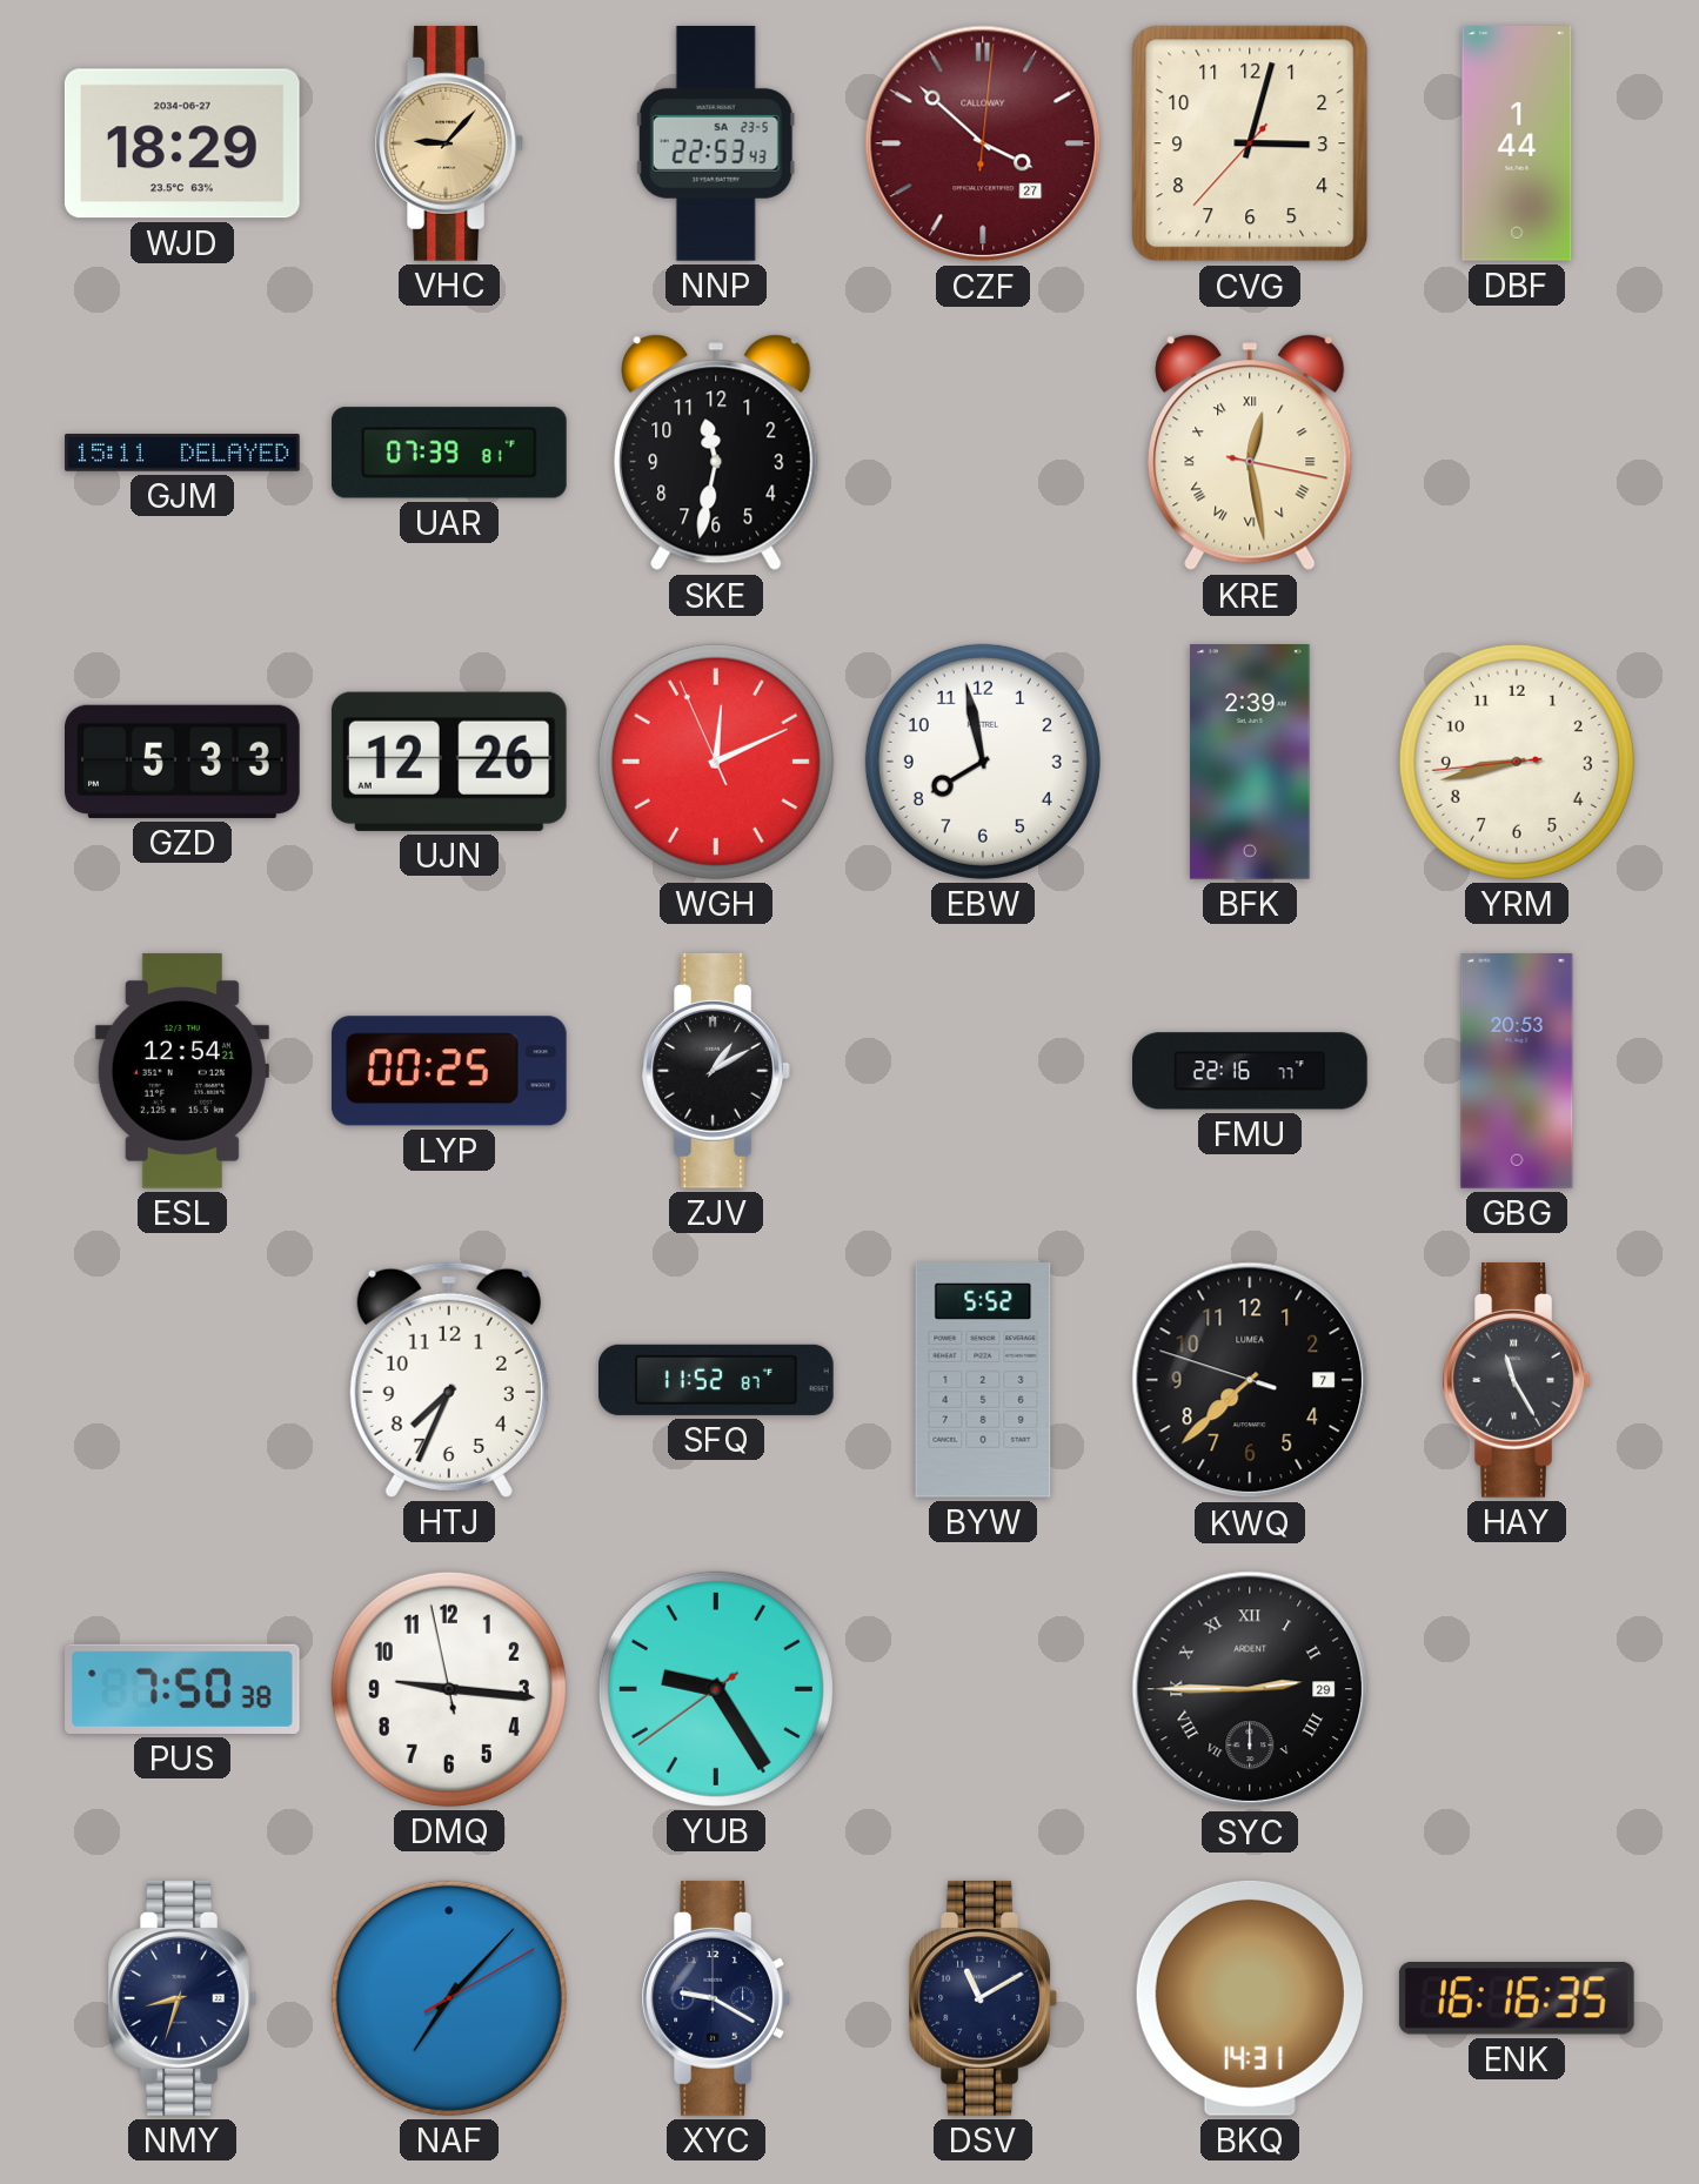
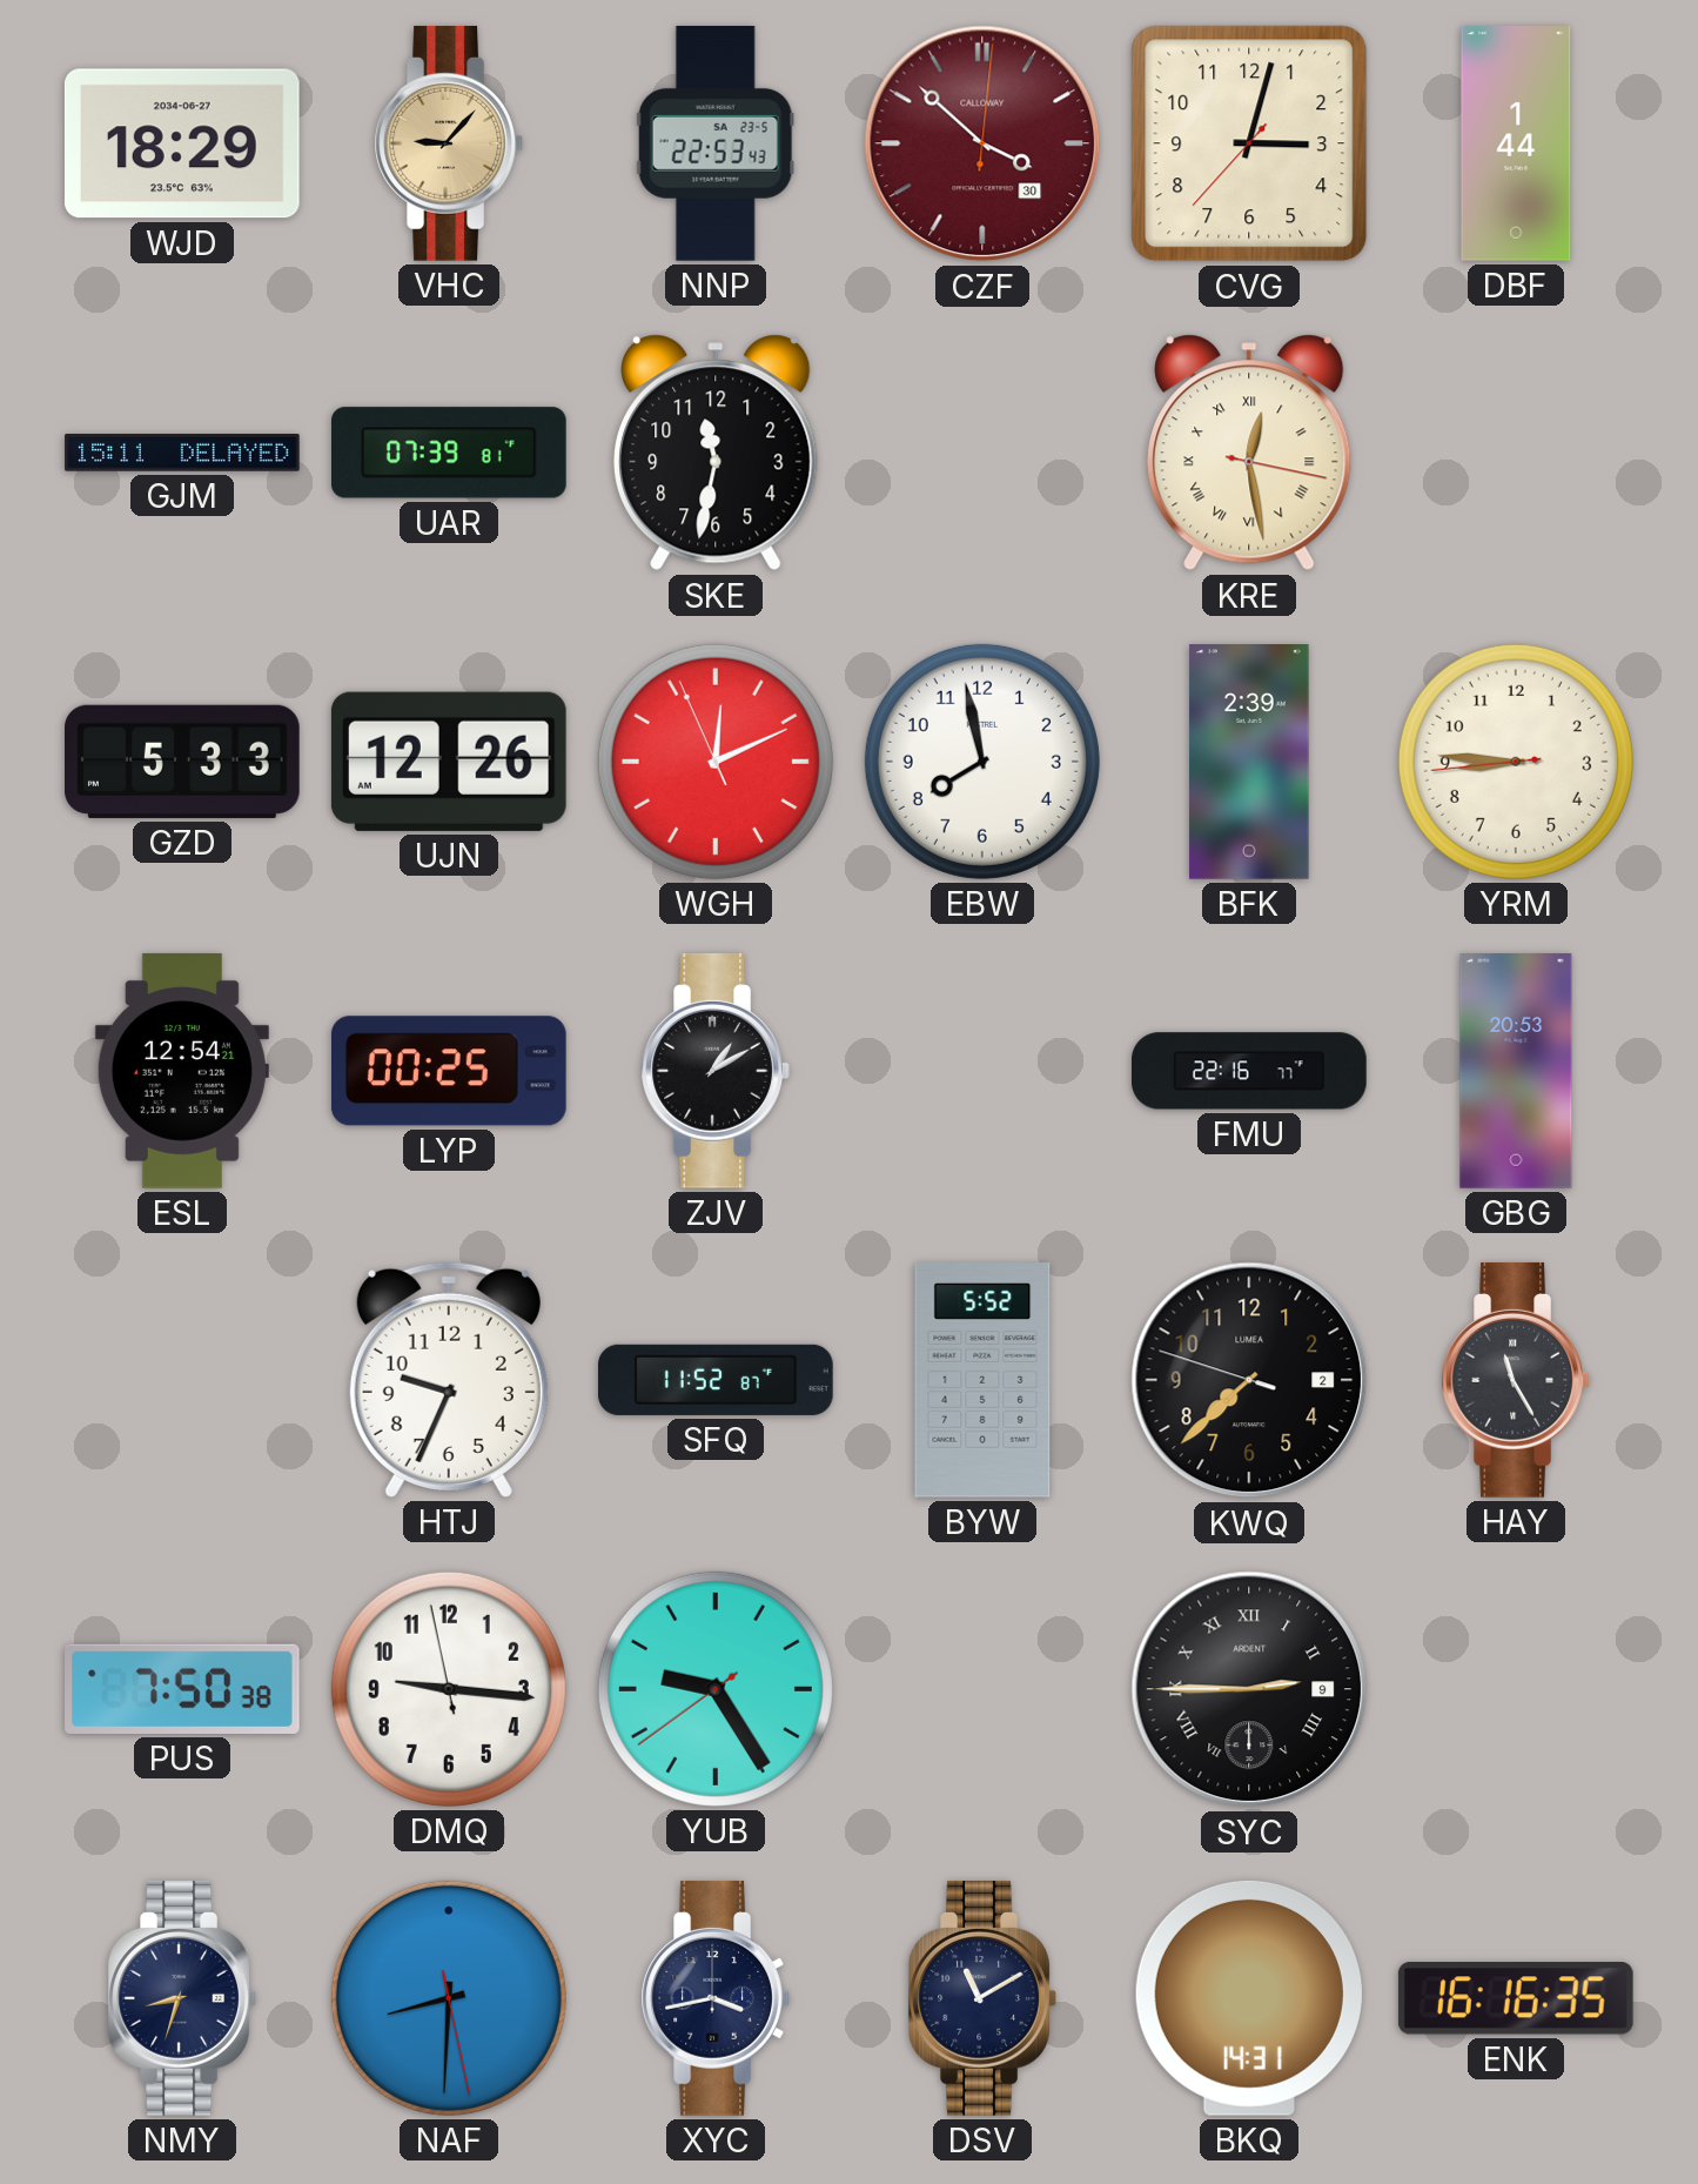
CZF date: 27 -> 30 (982, 143)
YRM: 8:42 -> 8:45 (1516, 762)
HTJ: 7:34 -> 9:34 (449, 1380)
KWQ date: 7 -> 2 (1249, 1380)
SYC date: 29 -> 9 (1249, 1689)
NAF: 7:07 -> 8:30 (449, 1998)
XYC: 9:20 -> 3:43 (716, 1998)
